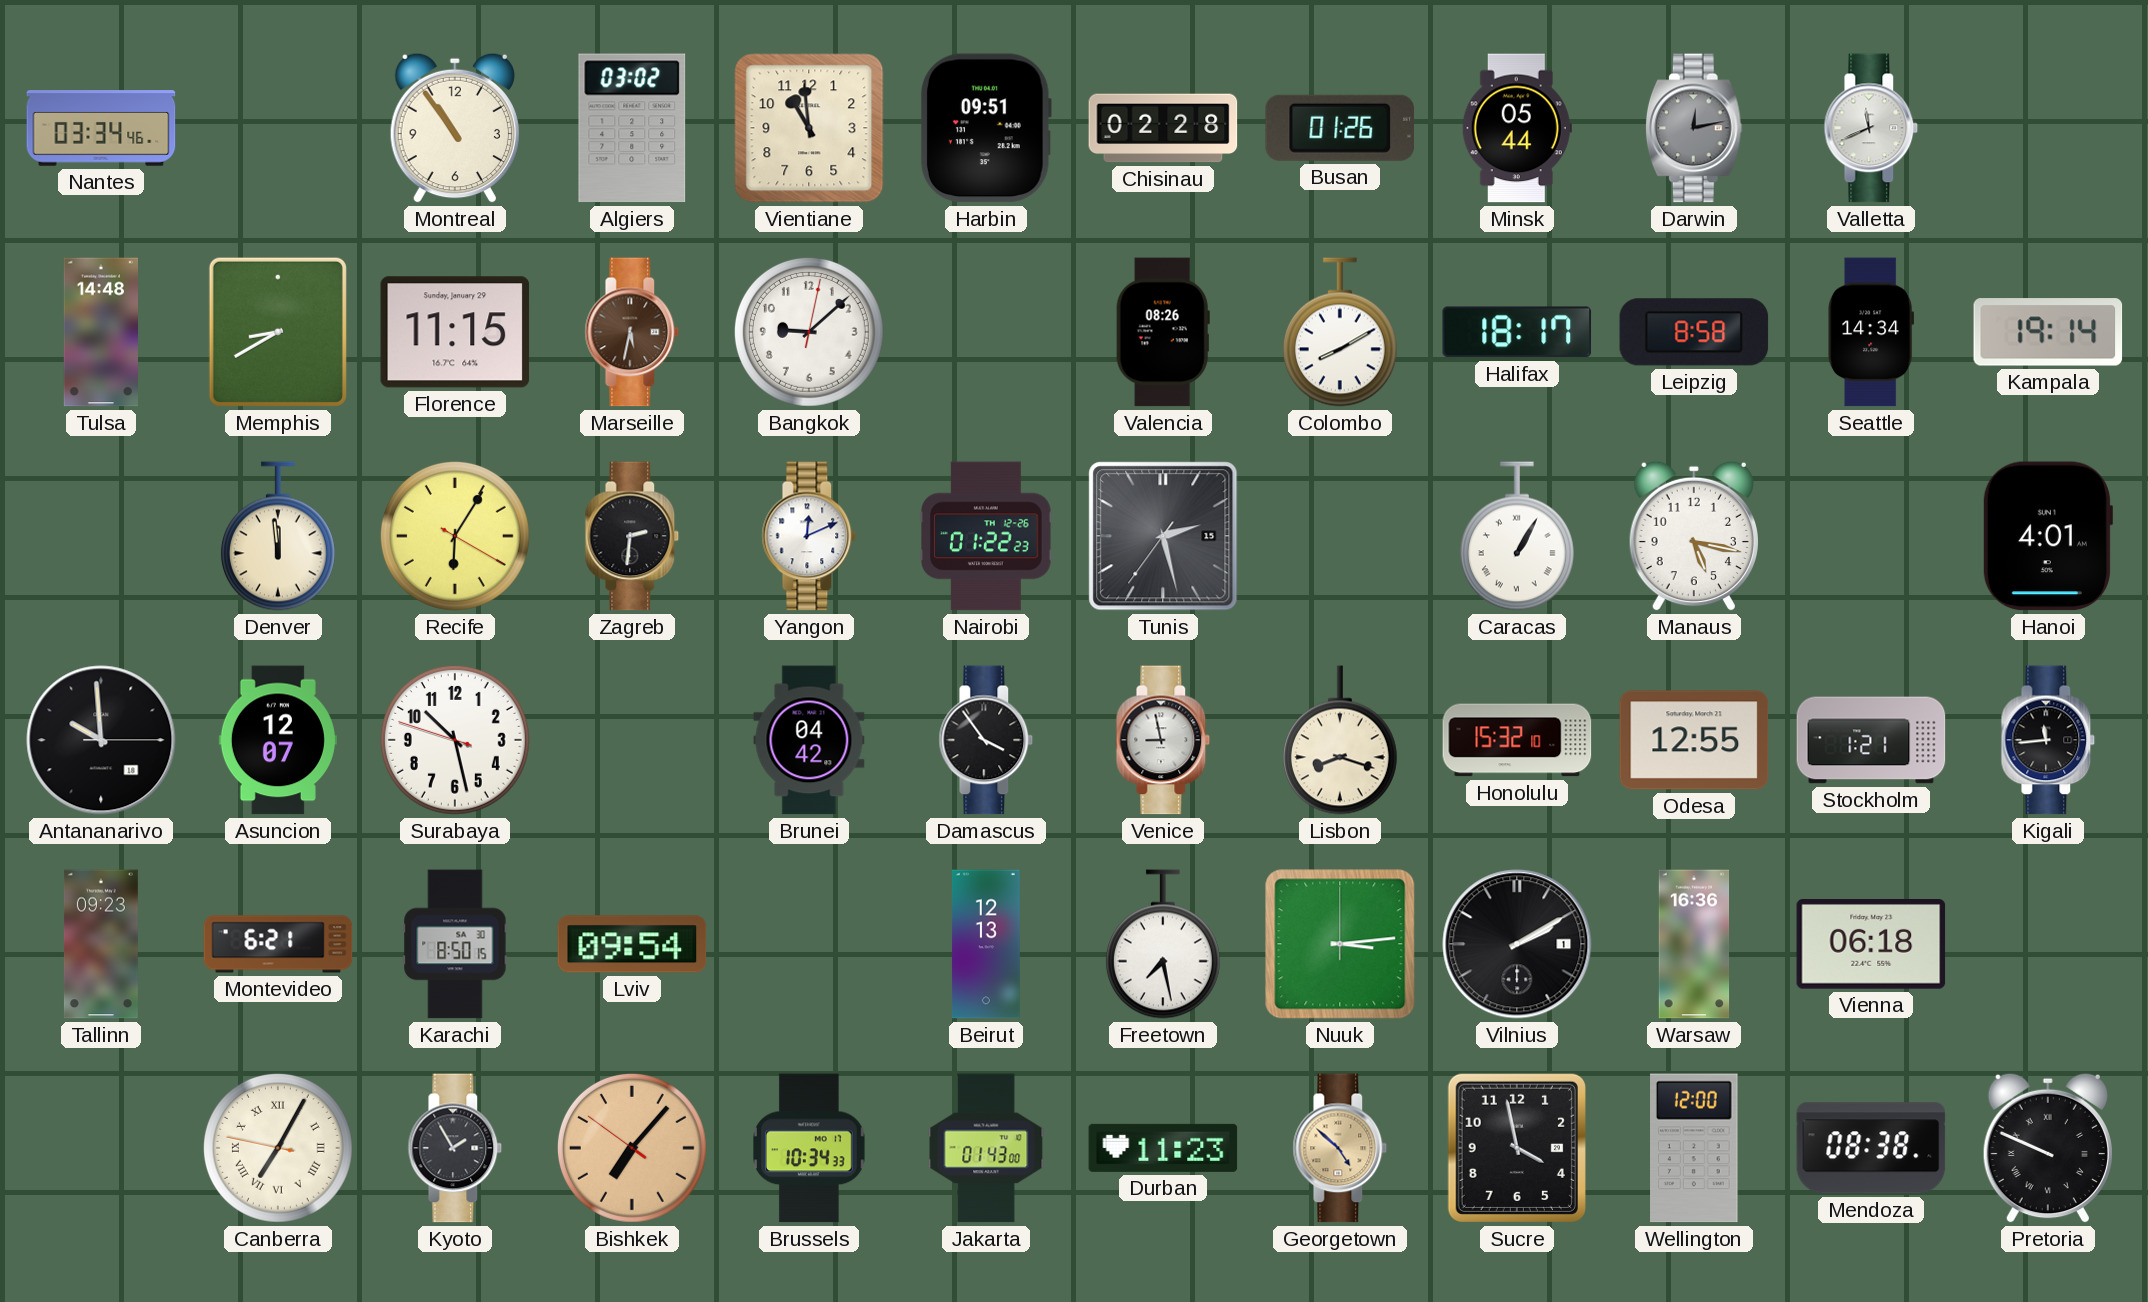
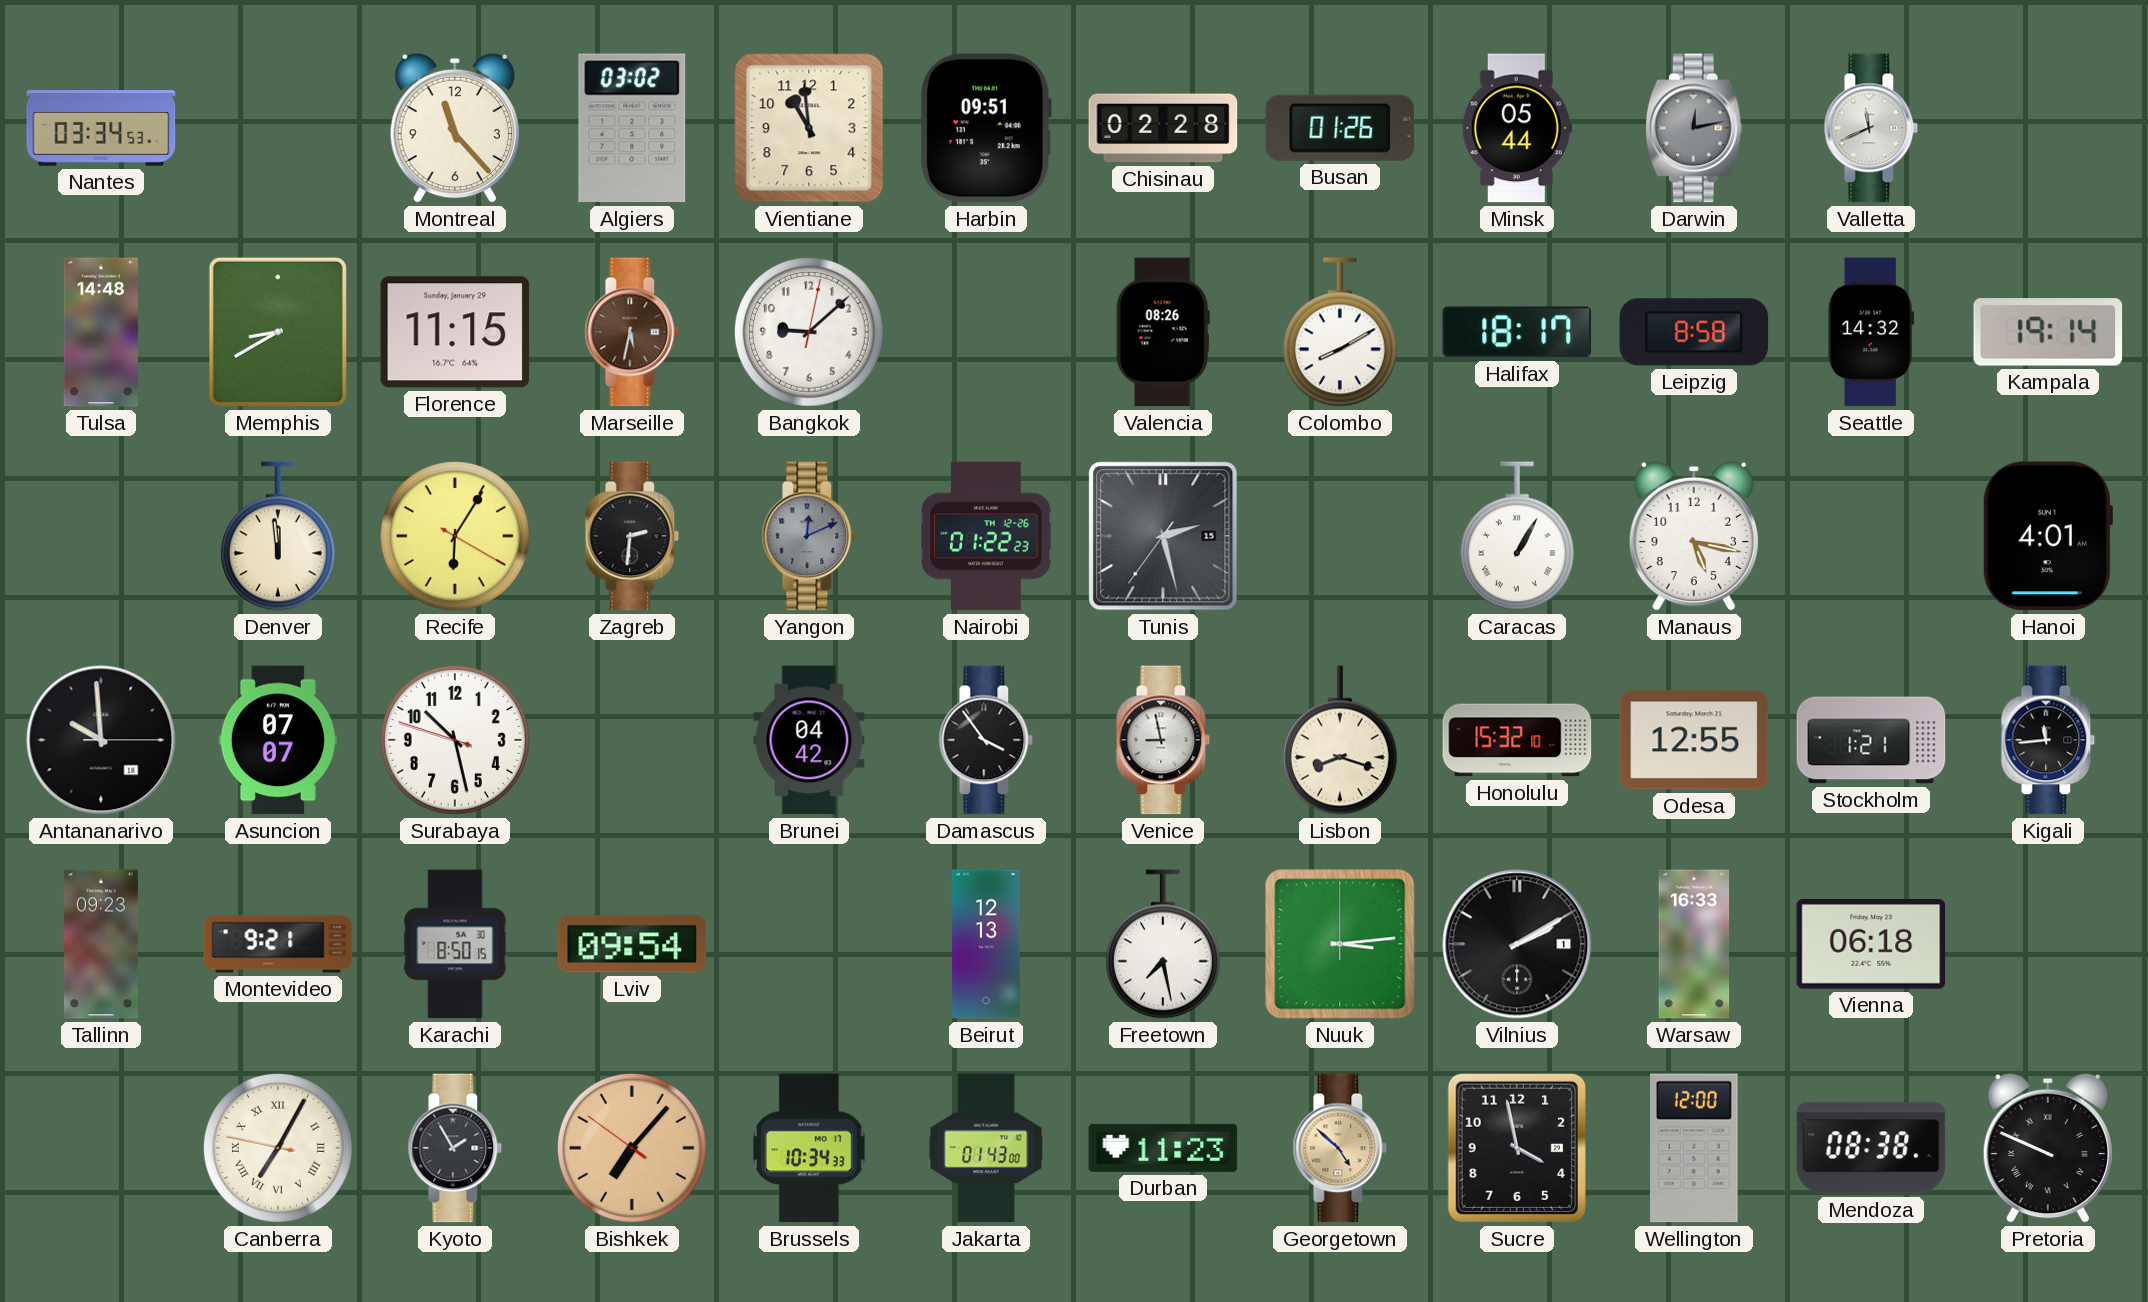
Nantes: 03:34:46 -> 03:34:53 (101, 128)
Montreal: 10:54 -> 11:23 (455, 128)
Seattle: 14:34 -> 14:32 (1871, 332)
Yangon dial: white -> grey (809, 536)
Asuncion: 12:07 -> 07:07 (278, 740)
Montevideo: 6:21 -> 9:21 (278, 944)
Warsaw: 16:36 -> 16:33 (1694, 944)
